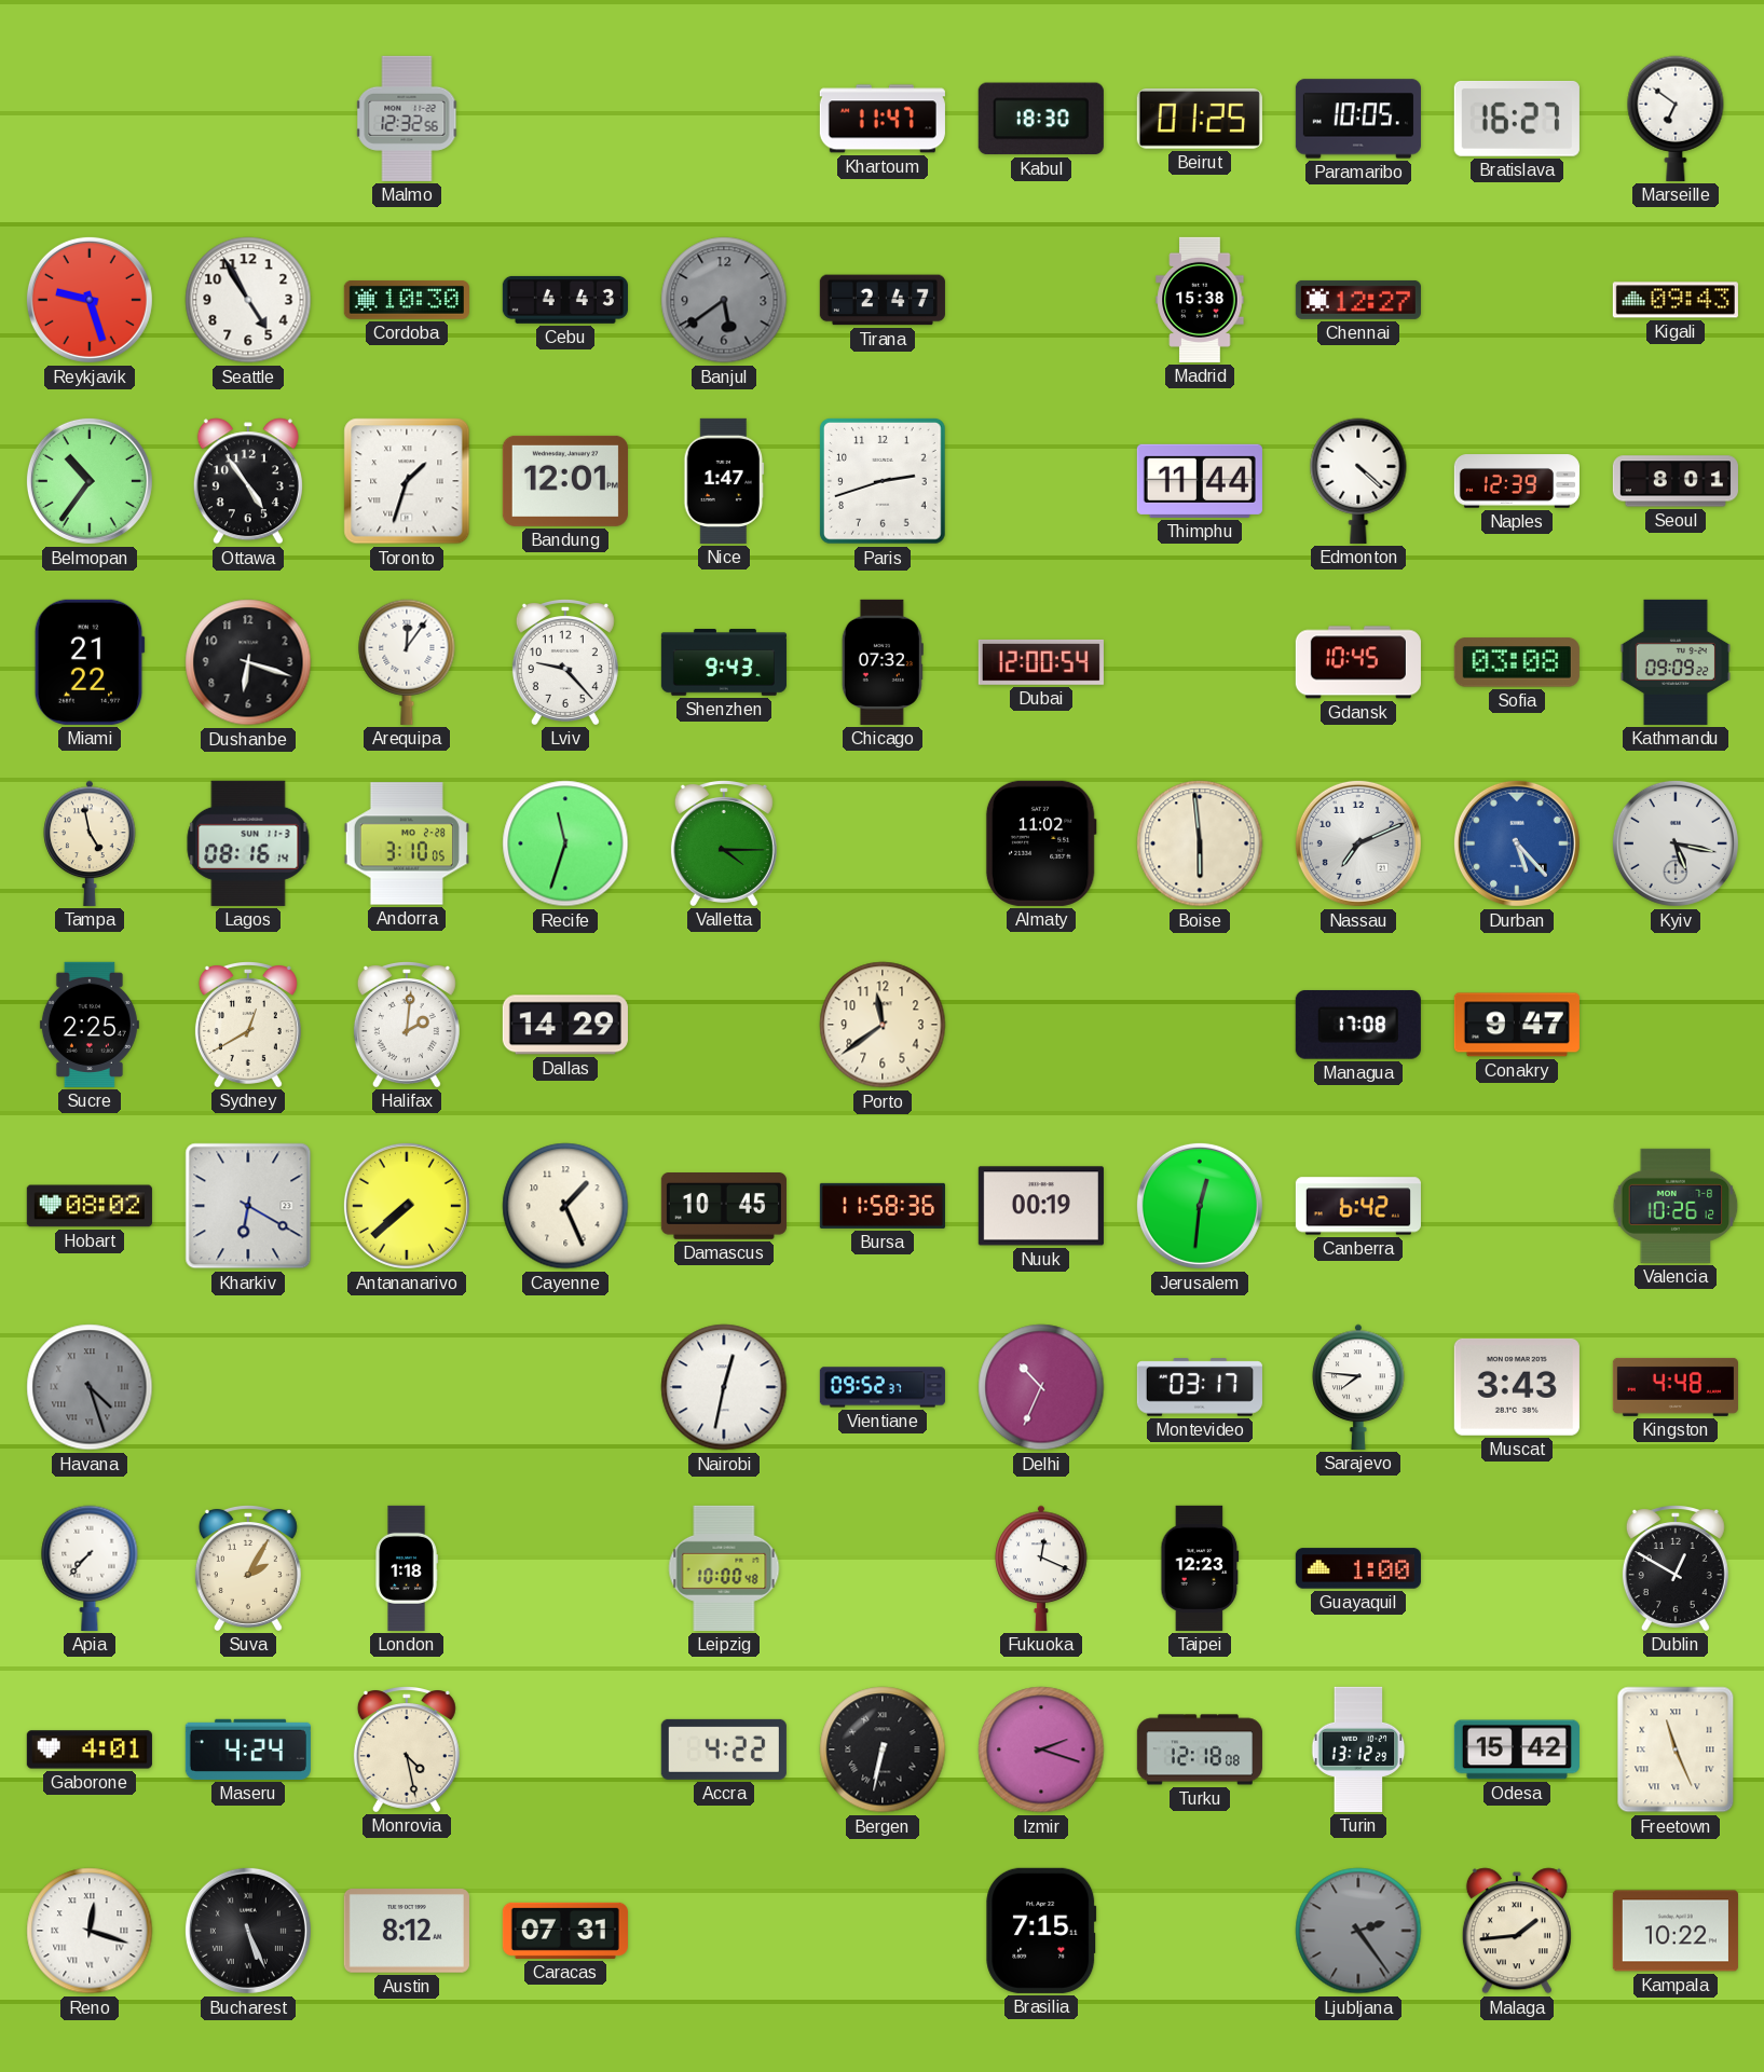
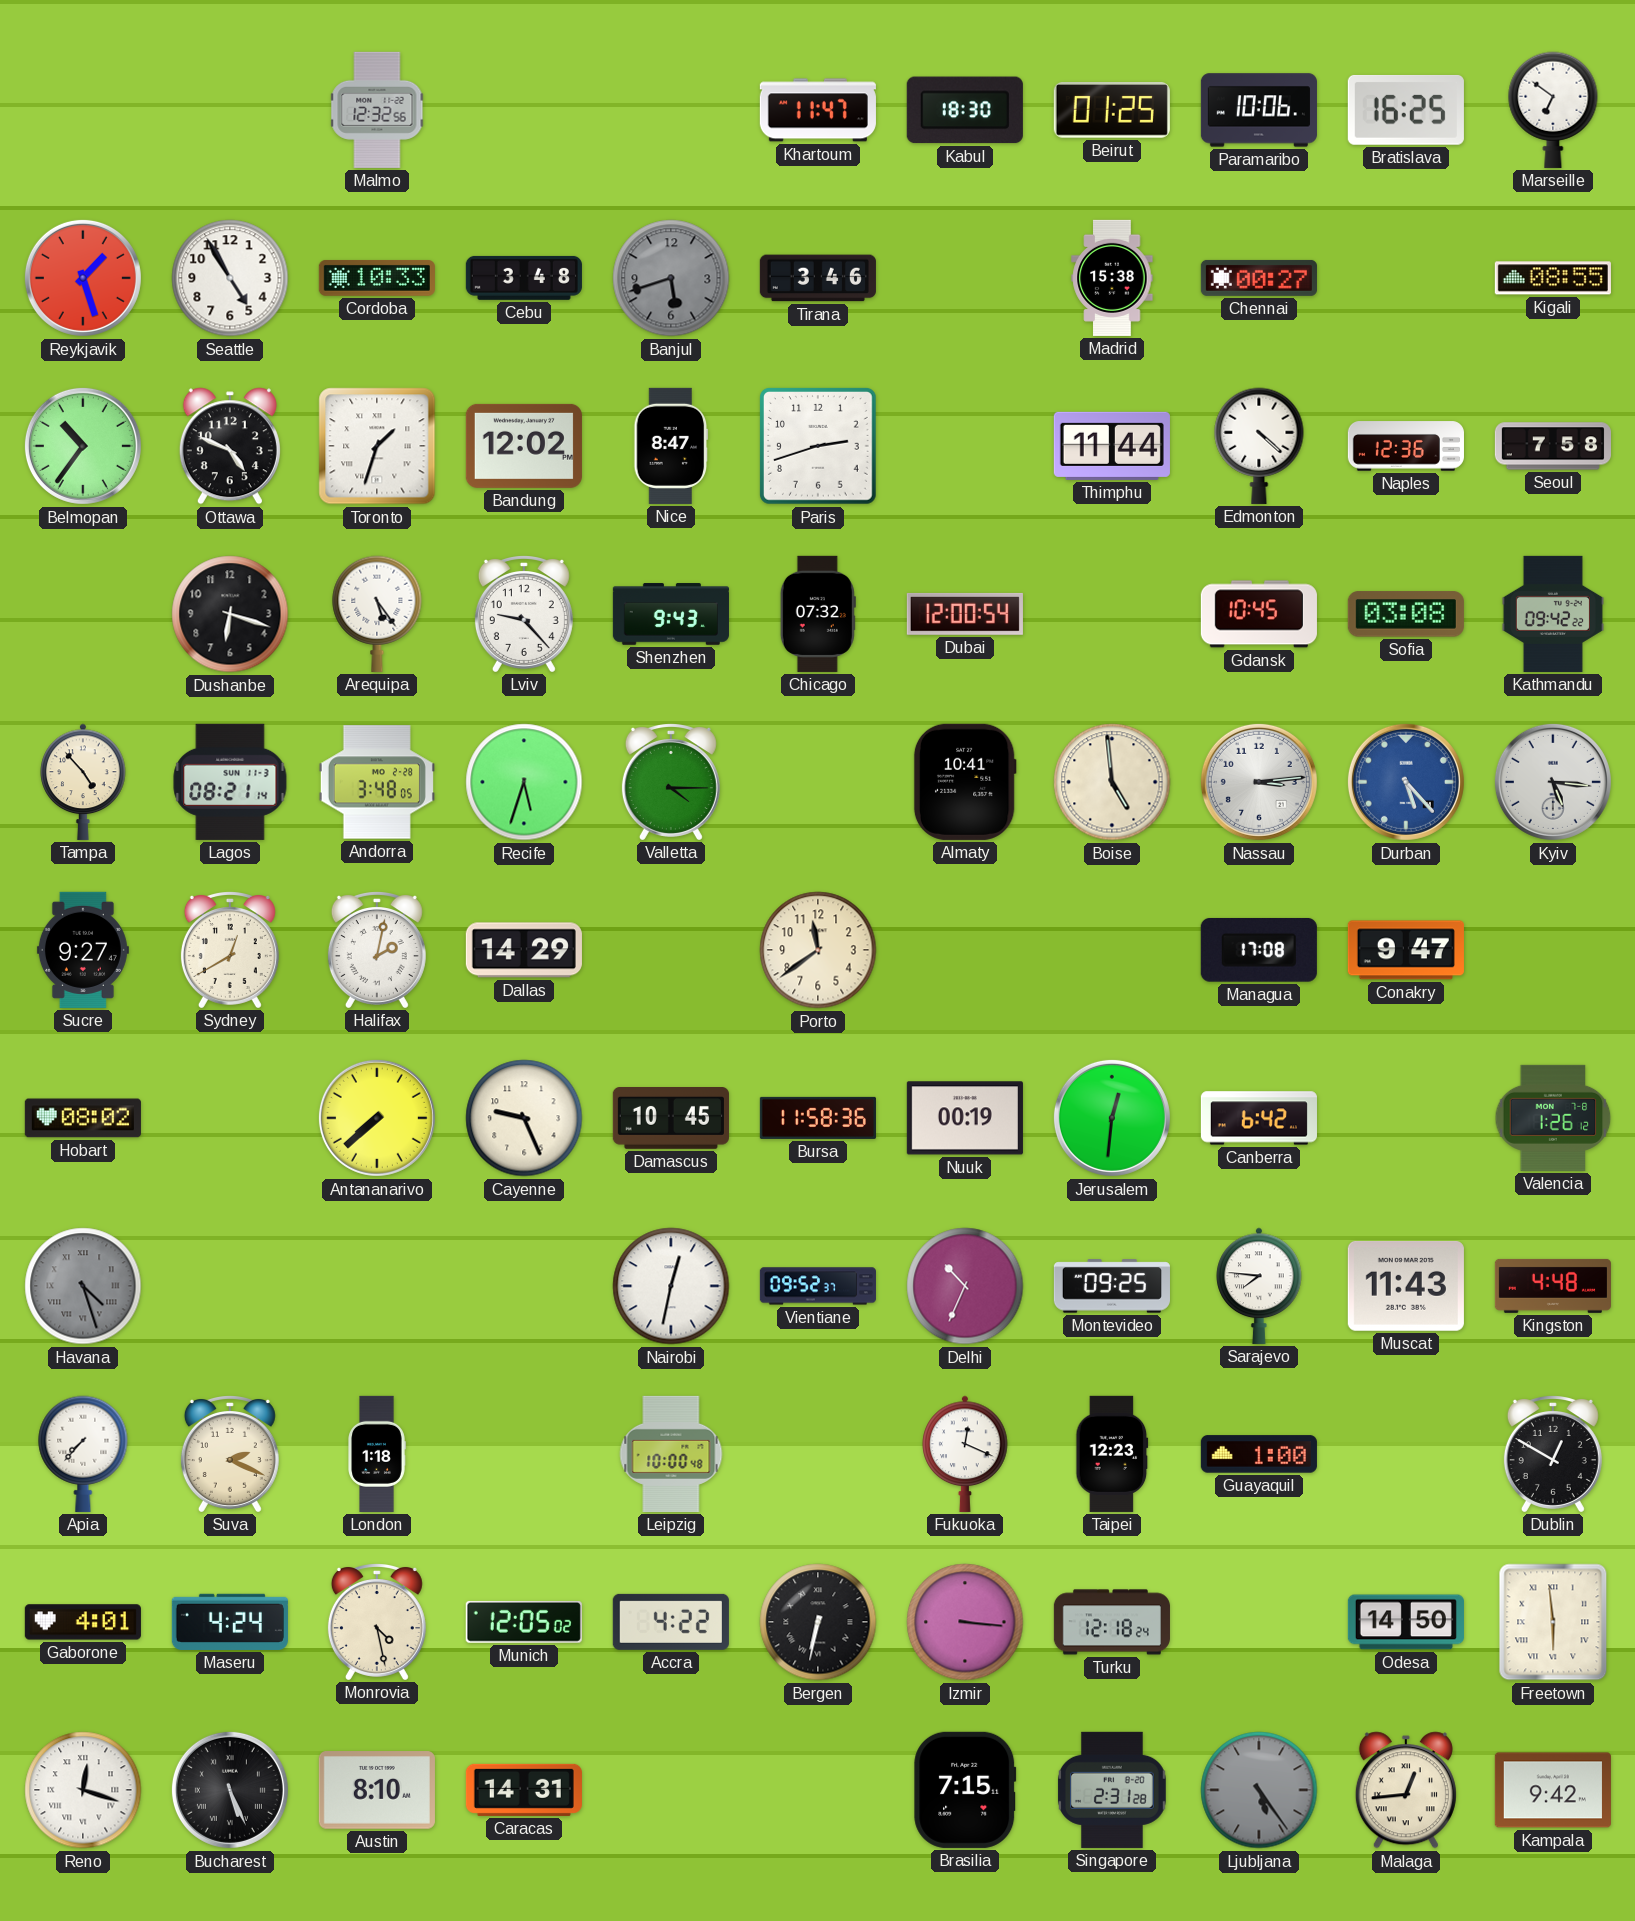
Paramaribo: 10:05 -> 10:06 (1259, 110)
Bratislava: 16:27 -> 16:25 (1406, 110)
Reykjavik: 9:27 -> 1:27 (83, 278)
Cordoba: 10:30 -> 10:33 (377, 278)
Cebu: 4:43 -> 3:48 (524, 278)
Banjul: 5:39 -> 5:42 (671, 278)
Tirana: 2:47 -> 3:46 (818, 278)
Chennai: 12:27 -> 00:27 (1259, 278)
Kigali: 09:43 -> 08:55 (1553, 278)
Ottawa: 4:54 -> 4:49 (230, 446)
Bandung: 12:01 -> 12:02 (524, 446)
Nice: 1:47 -> 8:47 (671, 446)
Naples: 12:39 -> 12:36 (1406, 446)
Seoul: 8:01 -> 7:58 (1553, 446)
Miami: 21:22 -> none (90, 662)
Arequipa: 12:06 -> 5:24 (377, 614)
Kathmandu: 09:09 -> 09:42 (1553, 614)
Tampa: 4:58 -> 4:53 (83, 782)
Lagos: 08:16 -> 08:21 (230, 782)
Andorra: 3:10 -> 3:48 (377, 782)
Recife: 11:33 -> 5:33 (524, 782)
Almaty: 11:02 -> 10:41 (965, 782)
Boise: 5:59 -> 4:59 (1112, 782)
Nassau: 7:11 -> 3:14 (1259, 782)
Kyiv: 5:17 -> 5:16 (1553, 782)
Sucre: 2:25 -> 9:27 (83, 950)
Halifax: 2:01 -> 2:02 (377, 950)
Kharkiv: 6:20 -> none (248, 1206)
Cayenne: 1:26 -> 9:26 (524, 1118)
Valencia: 10:26 -> 1:26 (1553, 1118)
Montevideo: 03:17 -> 09:25 (1112, 1286)
Muscat: 3:43 -> 11:43 (1406, 1286)
Suva: 2:05 -> 2:19 (230, 1454)
Munich: none -> 12:05 (524, 1622)
Izmir: 2:18 -> 3:16 (965, 1622)
Turku: 12:18:08 -> 12:18:24 (1112, 1622)
Turin: 13:12 -> none (1358, 1749)
Odesa: 15:42 -> 14:50 (1406, 1622)
Freetown: 11:26 -> 5:59 (1553, 1622)
Austin: 8:12 -> 8:10 (377, 1790)
Caracas: 07:31 -> 14:31 (524, 1790)
Singapore: none -> 2:31 (1113, 1790)
Ljubljana: 2:24 -> 5:24 (1259, 1790)
Malaga: 1:44 -> 12:44 (1406, 1790)
Kampala: 10:22 -> 9:42 (1553, 1790)
